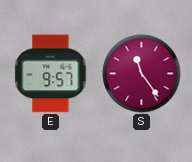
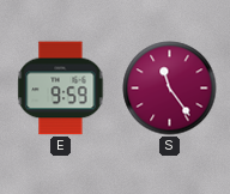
E: 9:57 -> 9:59 (61, 89)
